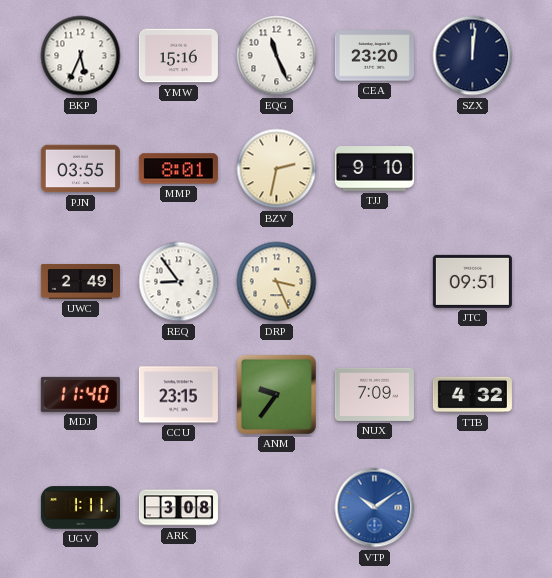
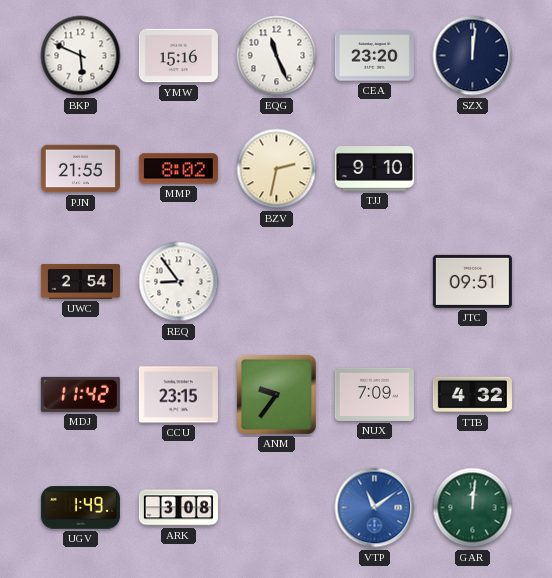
BKP: 5:34 -> 5:49 (81, 56)
PJN: 03:55 -> 21:55 (80, 169)
MMP: 8:01 -> 8:02 (178, 169)
UWC: 2:49 -> 2:54 (80, 281)
DRP: 3:26 -> none (277, 282)
MDJ: 11:40 -> 11:42 (80, 394)
UGV: 1:11 -> 1:49 (80, 508)
VTP: 10:09 -> 11:09 (375, 508)
GAR: none -> 12:01 (473, 508)
